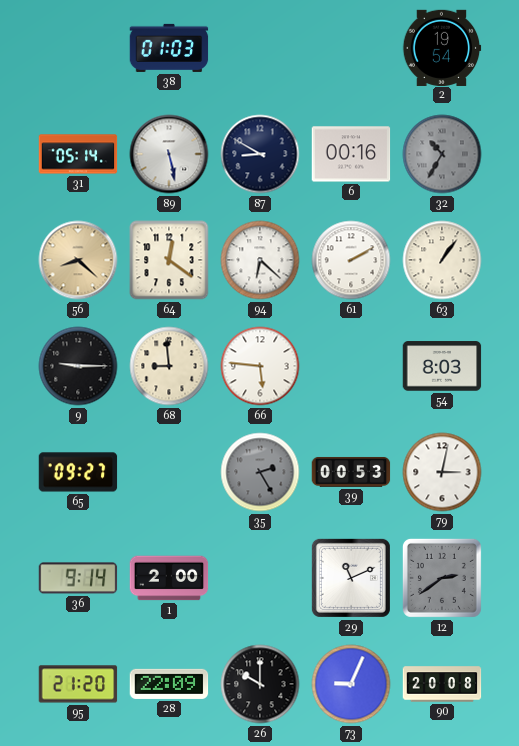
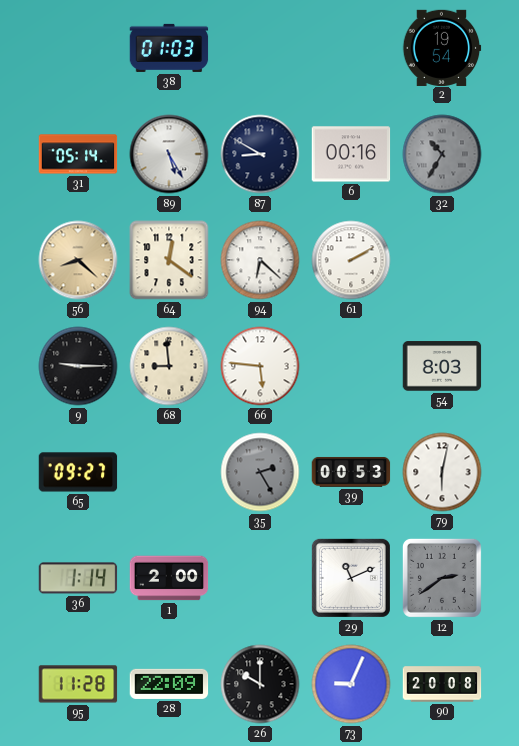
89: 5:28 -> 5:25 (169, 154)
63: 1:06 -> none (442, 260)
79: 3:02 -> 6:02 (442, 472)
36: 9:14 -> 1:14 (78, 578)
95: 21:20 -> 11:28 (78, 684)
